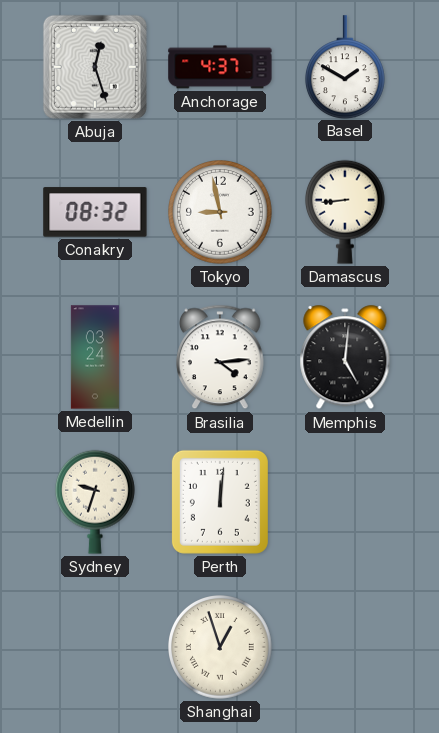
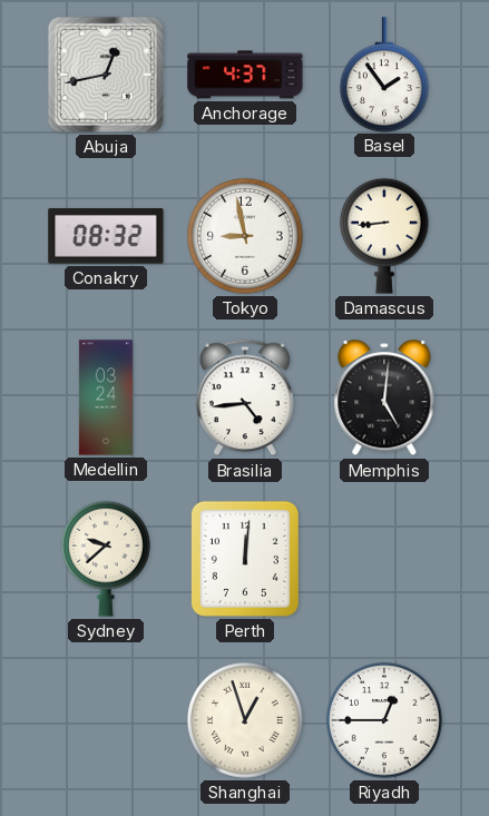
Abuja: 12:27 -> 12:43 (106, 75)
Basel: 1:50 -> 1:54 (384, 75)
Brasilia: 4:14 -> 4:44 (246, 397)
Sydney: 9:33 -> 9:38 (106, 559)
Riyadh: none -> 12:45 (385, 721)
